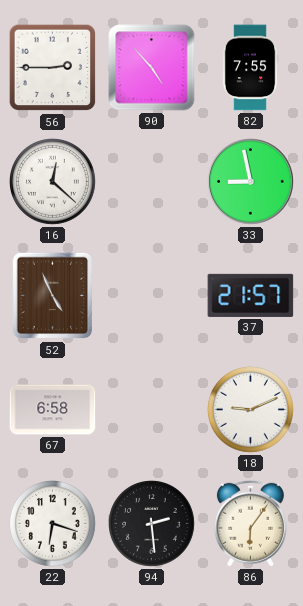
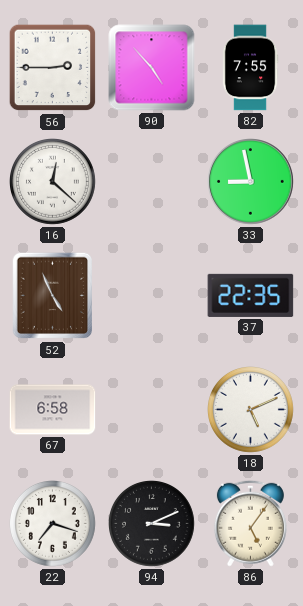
37: 21:57 -> 22:35 (251, 295)
18: 9:11 -> 5:11 (251, 410)
22: 6:18 -> 7:18 (53, 524)
94: 2:29 -> 3:11 (152, 524)
86: 6:06 -> 5:06 (250, 523)
